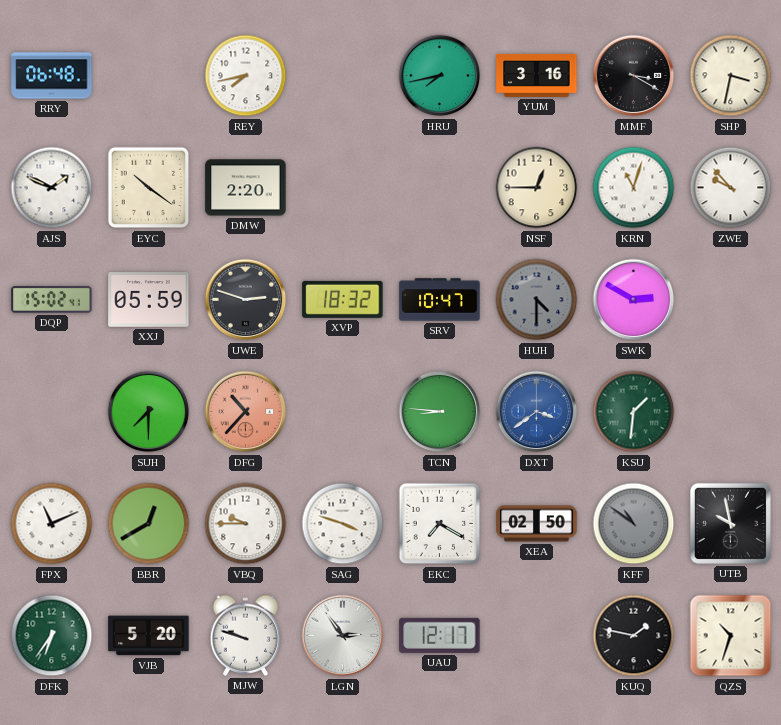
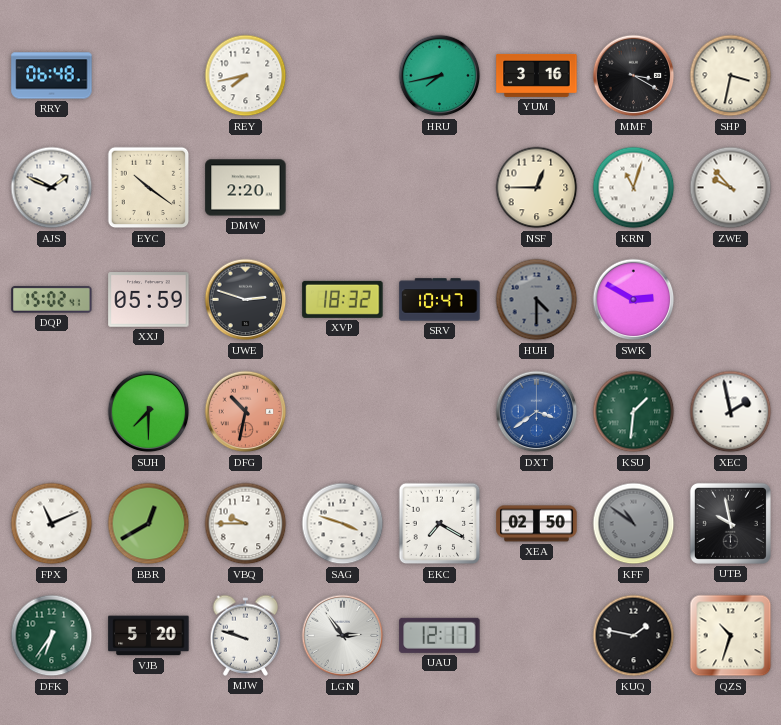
DFG: 10:37 -> 10:32 (246, 412)
TCN: 8:46 -> none (440, 412)
XEC: none -> 1:58 (731, 412)
